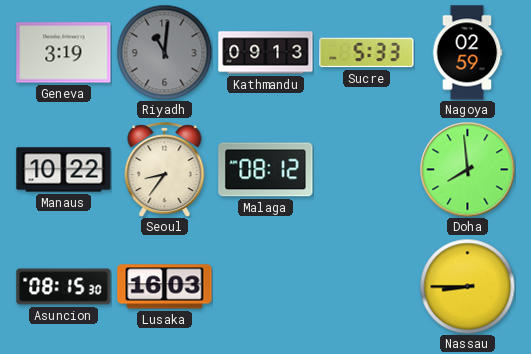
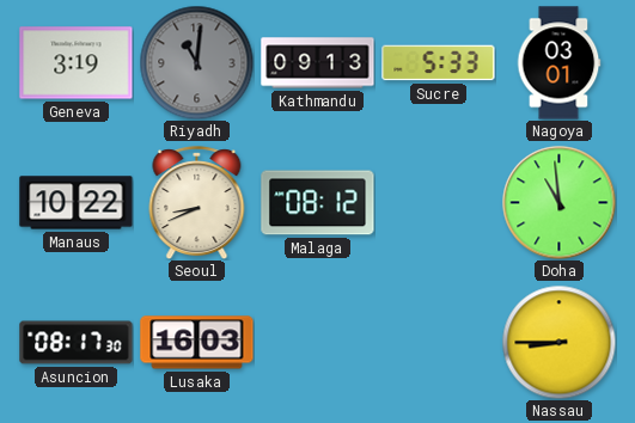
Nagoya: 02:59 -> 03:01 (558, 63)
Seoul: 8:36 -> 8:41 (197, 203)
Doha: 7:59 -> 10:59 (558, 202)
Asuncion: 08:15 -> 08:17 (77, 343)
